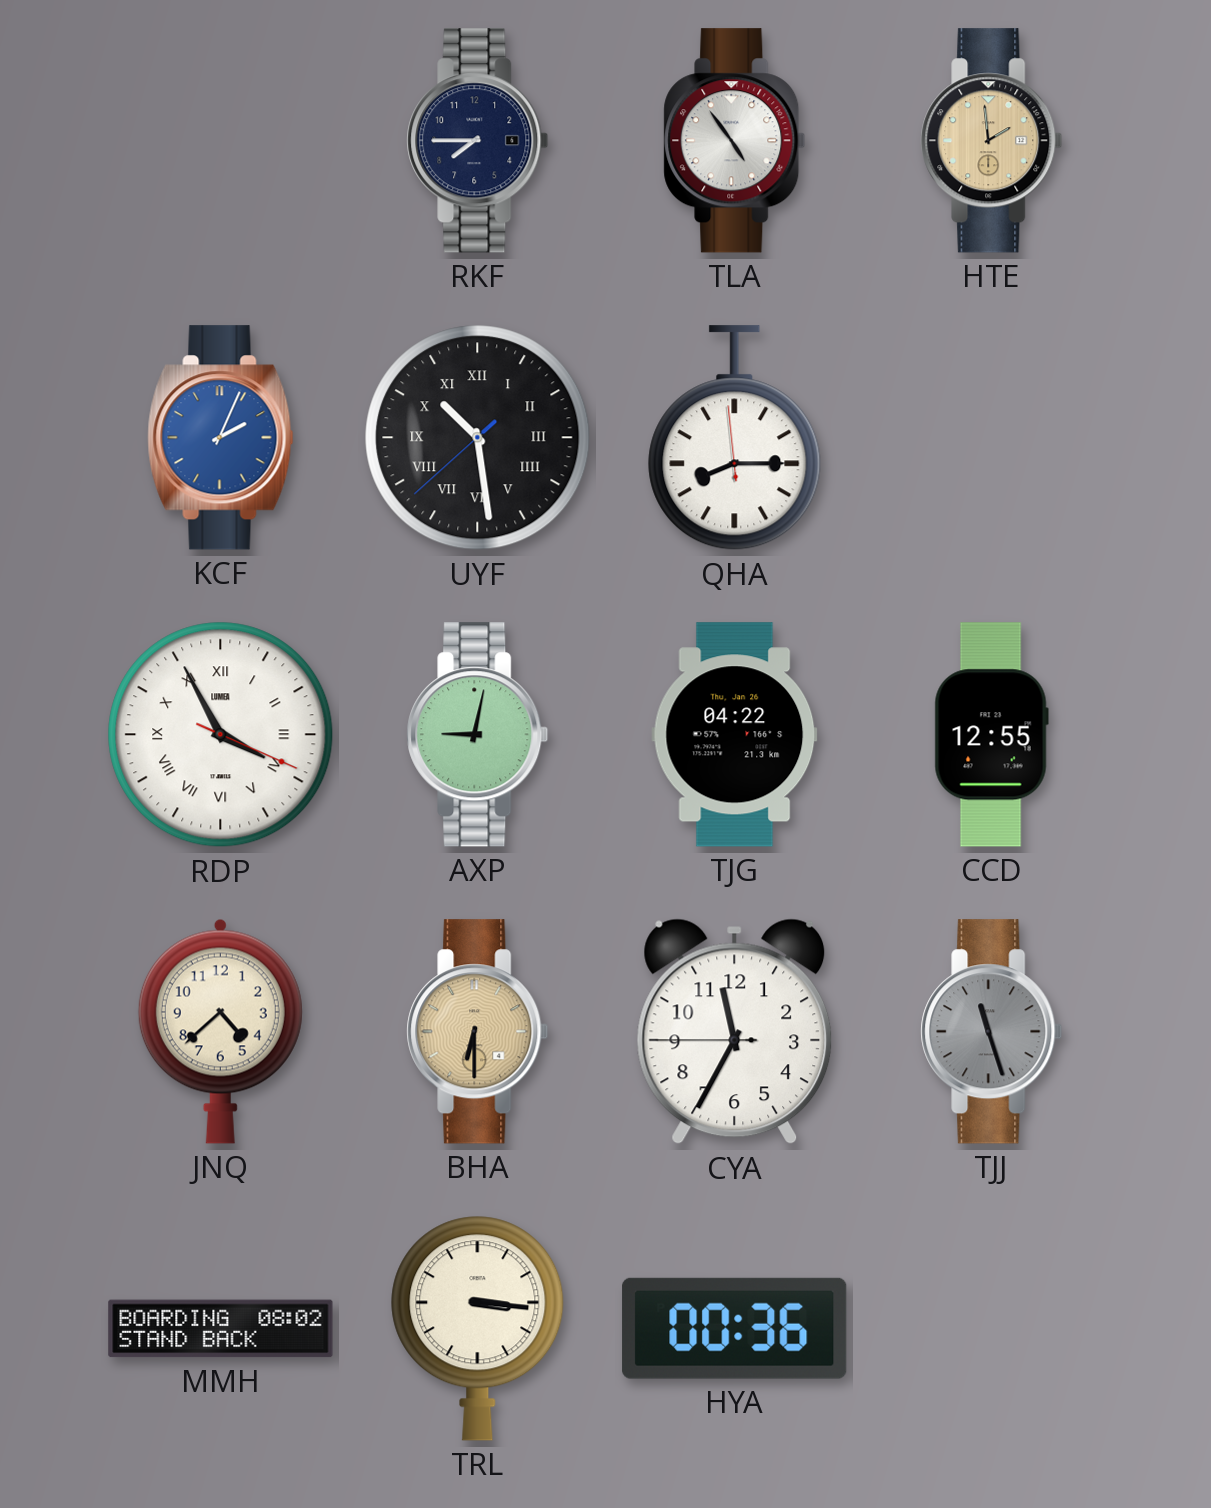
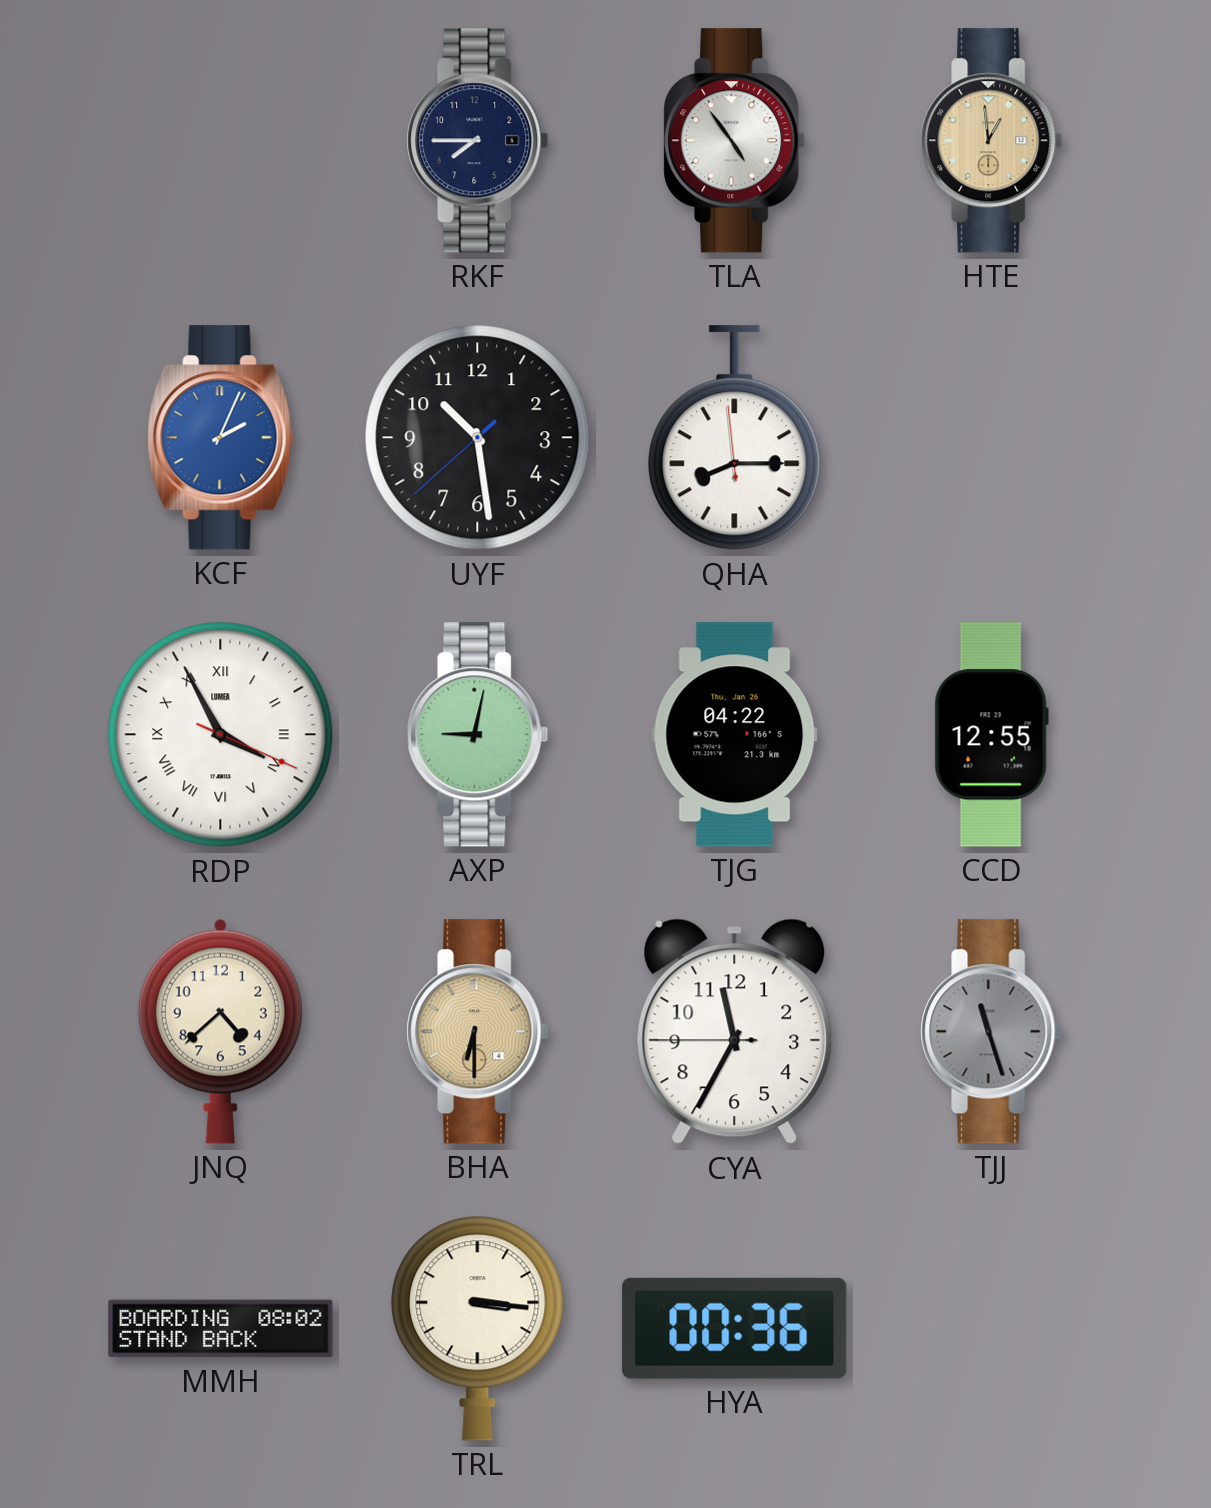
HTE: 1:59 -> 12:59 (992, 141)
UYF numerals: Roman -> Arabic (478, 438)
